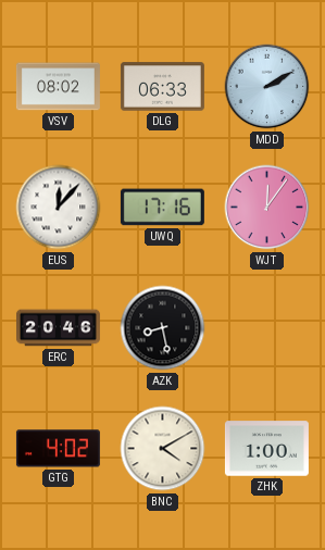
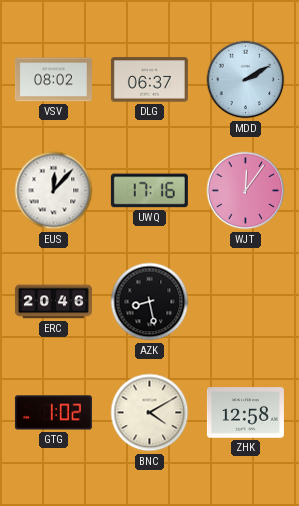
DLG: 06:33 -> 06:37 (149, 80)
GTG: 4:02 -> 1:02 (53, 413)
ZHK: 1:00 -> 12:58 (245, 413)
